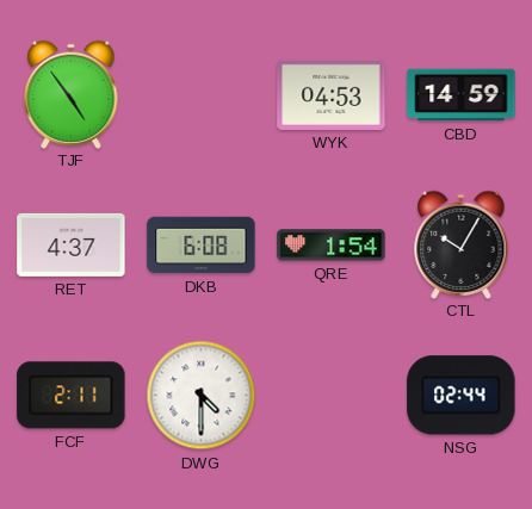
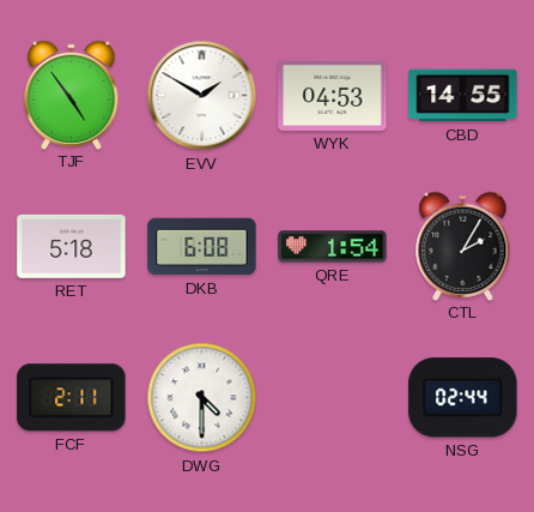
EVV: none -> 1:50 (202, 96)
CBD: 14:59 -> 14:55 (463, 96)
RET: 4:37 -> 5:18 (72, 246)
CTL: 10:05 -> 2:05 (463, 246)
